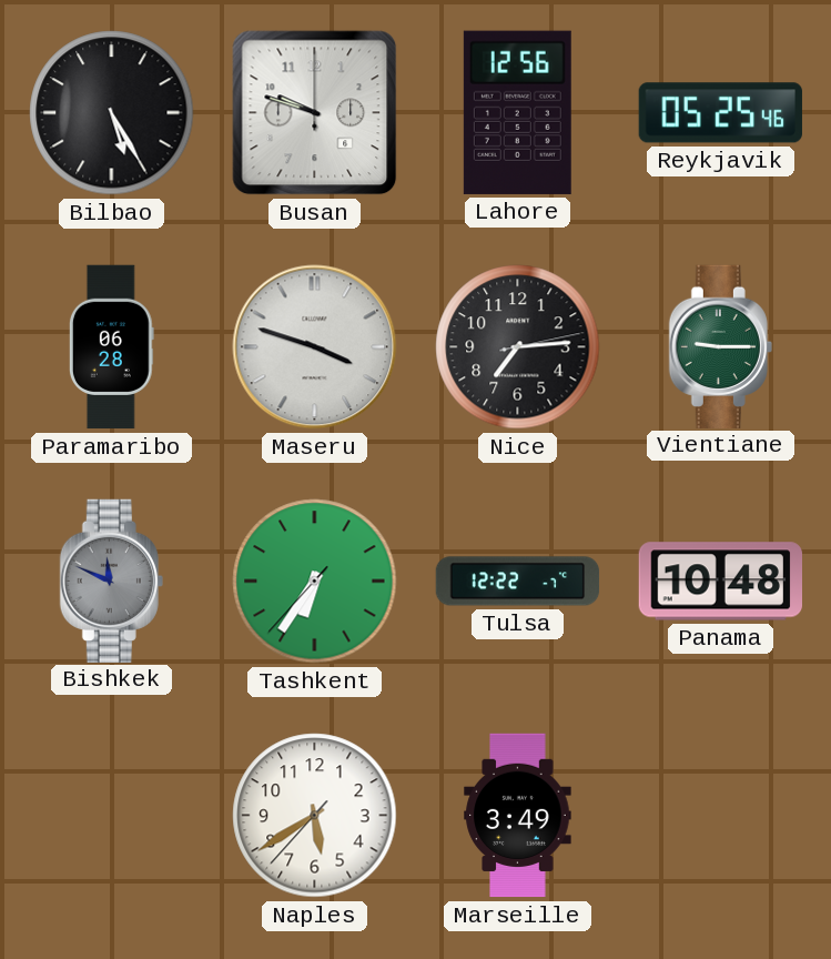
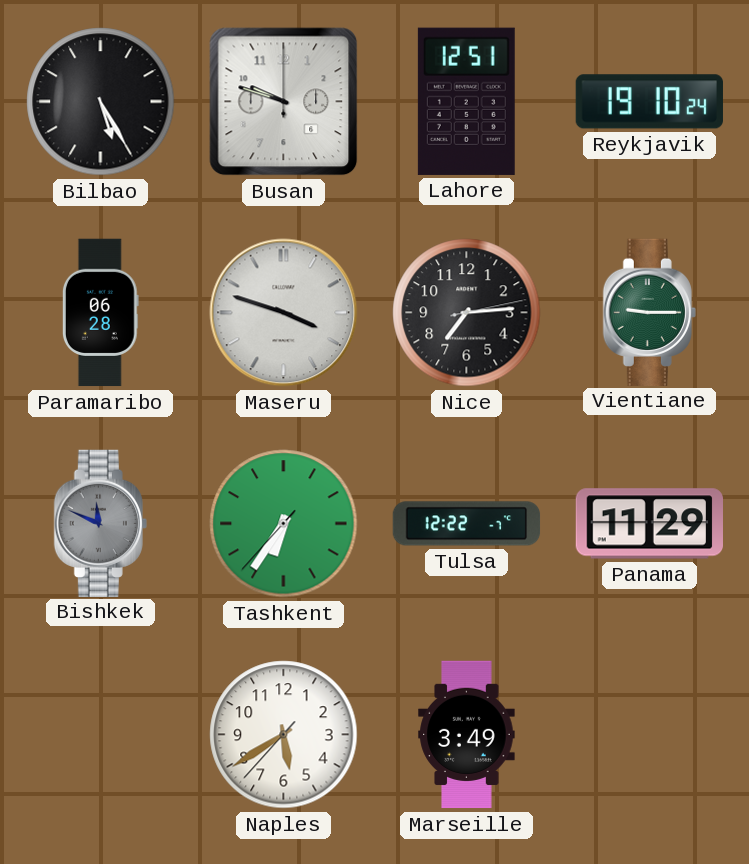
Lahore: 12:56 -> 12:51 (466, 101)
Reykjavik: 05:25 -> 19:10 (649, 102)
Panama: 10:48 -> 11:29 (650, 524)
